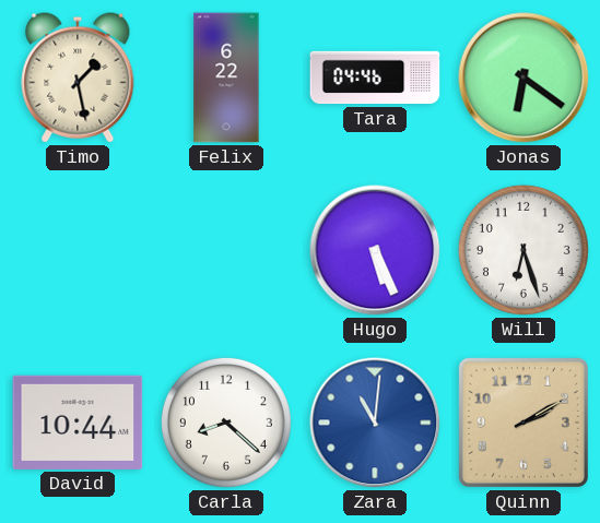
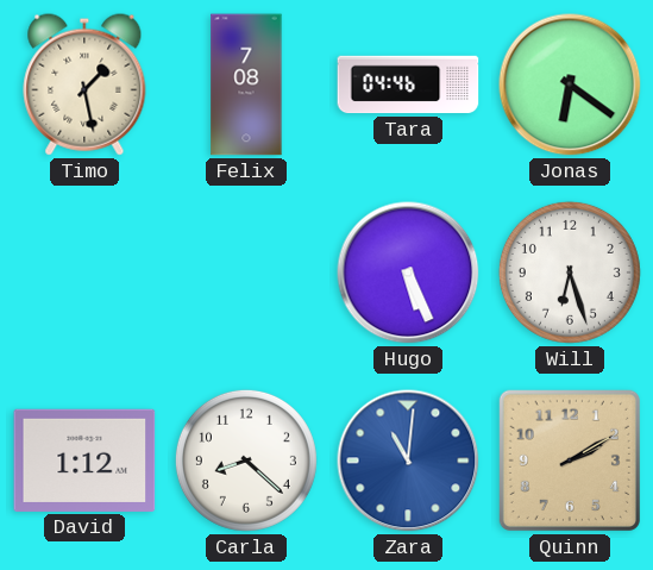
Felix: 6:22 -> 7:08 (246, 84)
David: 10:44 -> 1:12 (84, 461)
